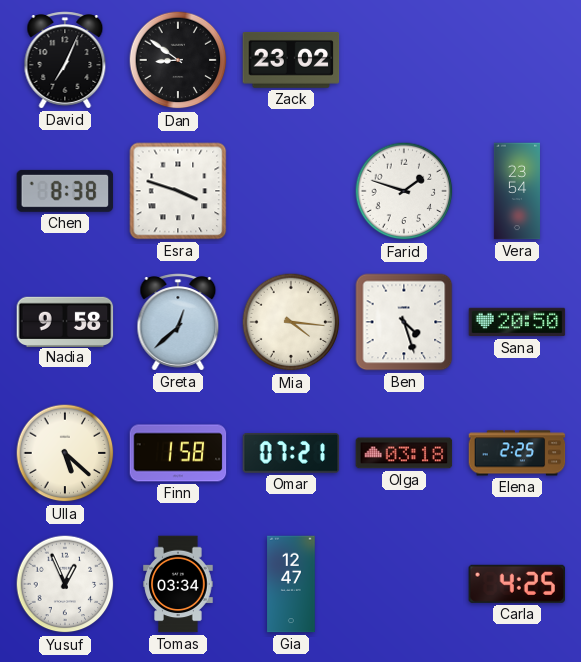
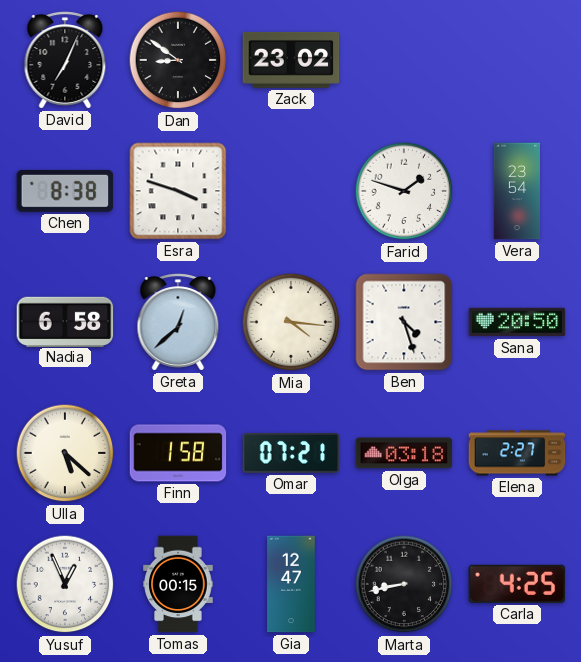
Nadia: 9:58 -> 6:58 (65, 321)
Elena: 2:25 -> 2:27 (517, 453)
Tomas: 03:34 -> 00:15 (178, 584)
Marta: none -> 8:43 (404, 584)
